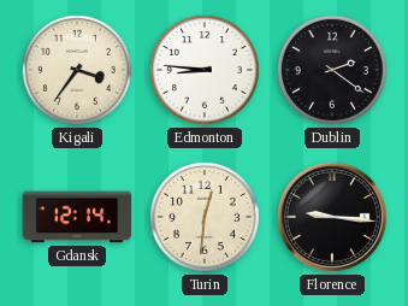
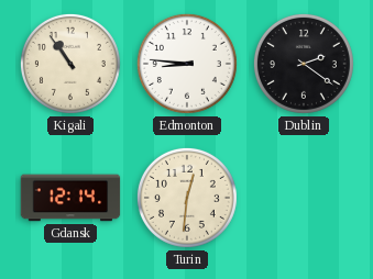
Kigali: 3:36 -> 10:54 (70, 64)
Florence: 9:16 -> none (332, 217)
